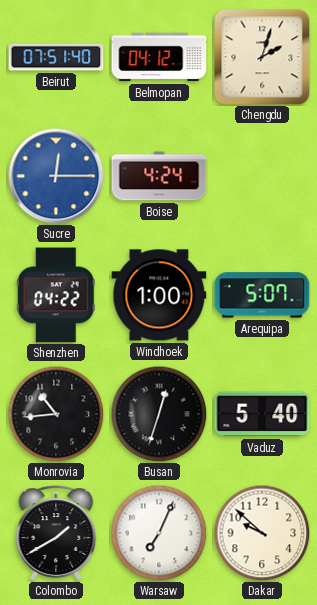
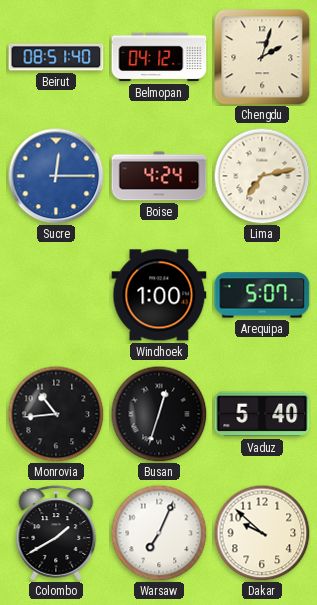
Beirut: 07:51 -> 08:51 (56, 57)
Lima: none -> 7:13 (262, 176)
Shenzhen: 04:22 -> none (56, 295)
